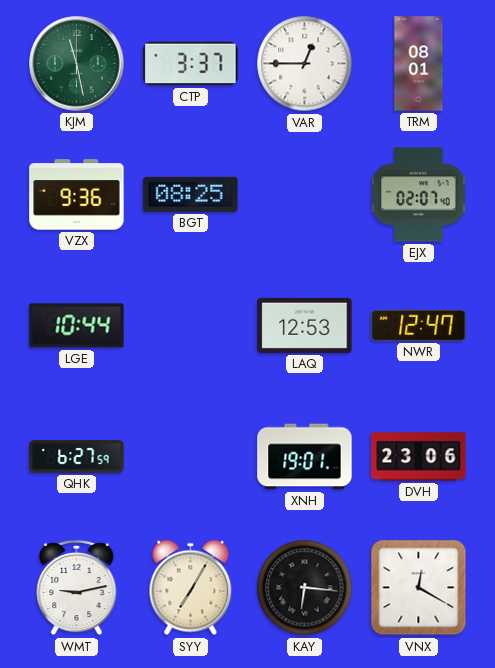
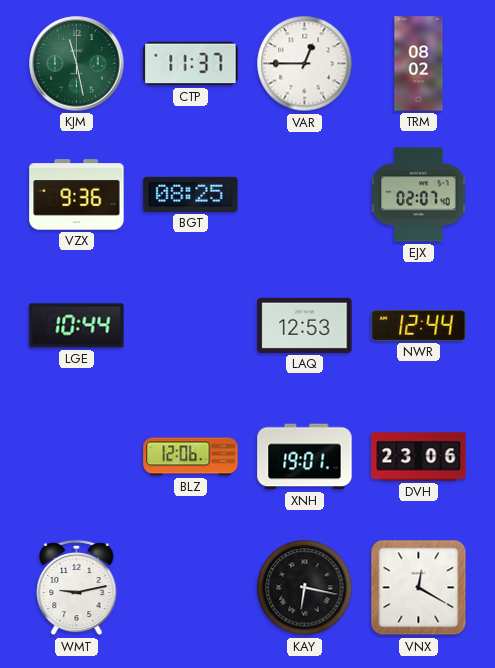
CTP: 3:37 -> 11:37 (191, 64)
TRM: 08:01 -> 08:02 (419, 64)
NWR: 12:47 -> 12:44 (419, 325)
QHK: 6:27 -> none (77, 457)
BLZ: none -> 12:06 (191, 457)
SYY: 7:05 -> none (191, 588)
KAY: 6:16 -> 6:17 (305, 588)
